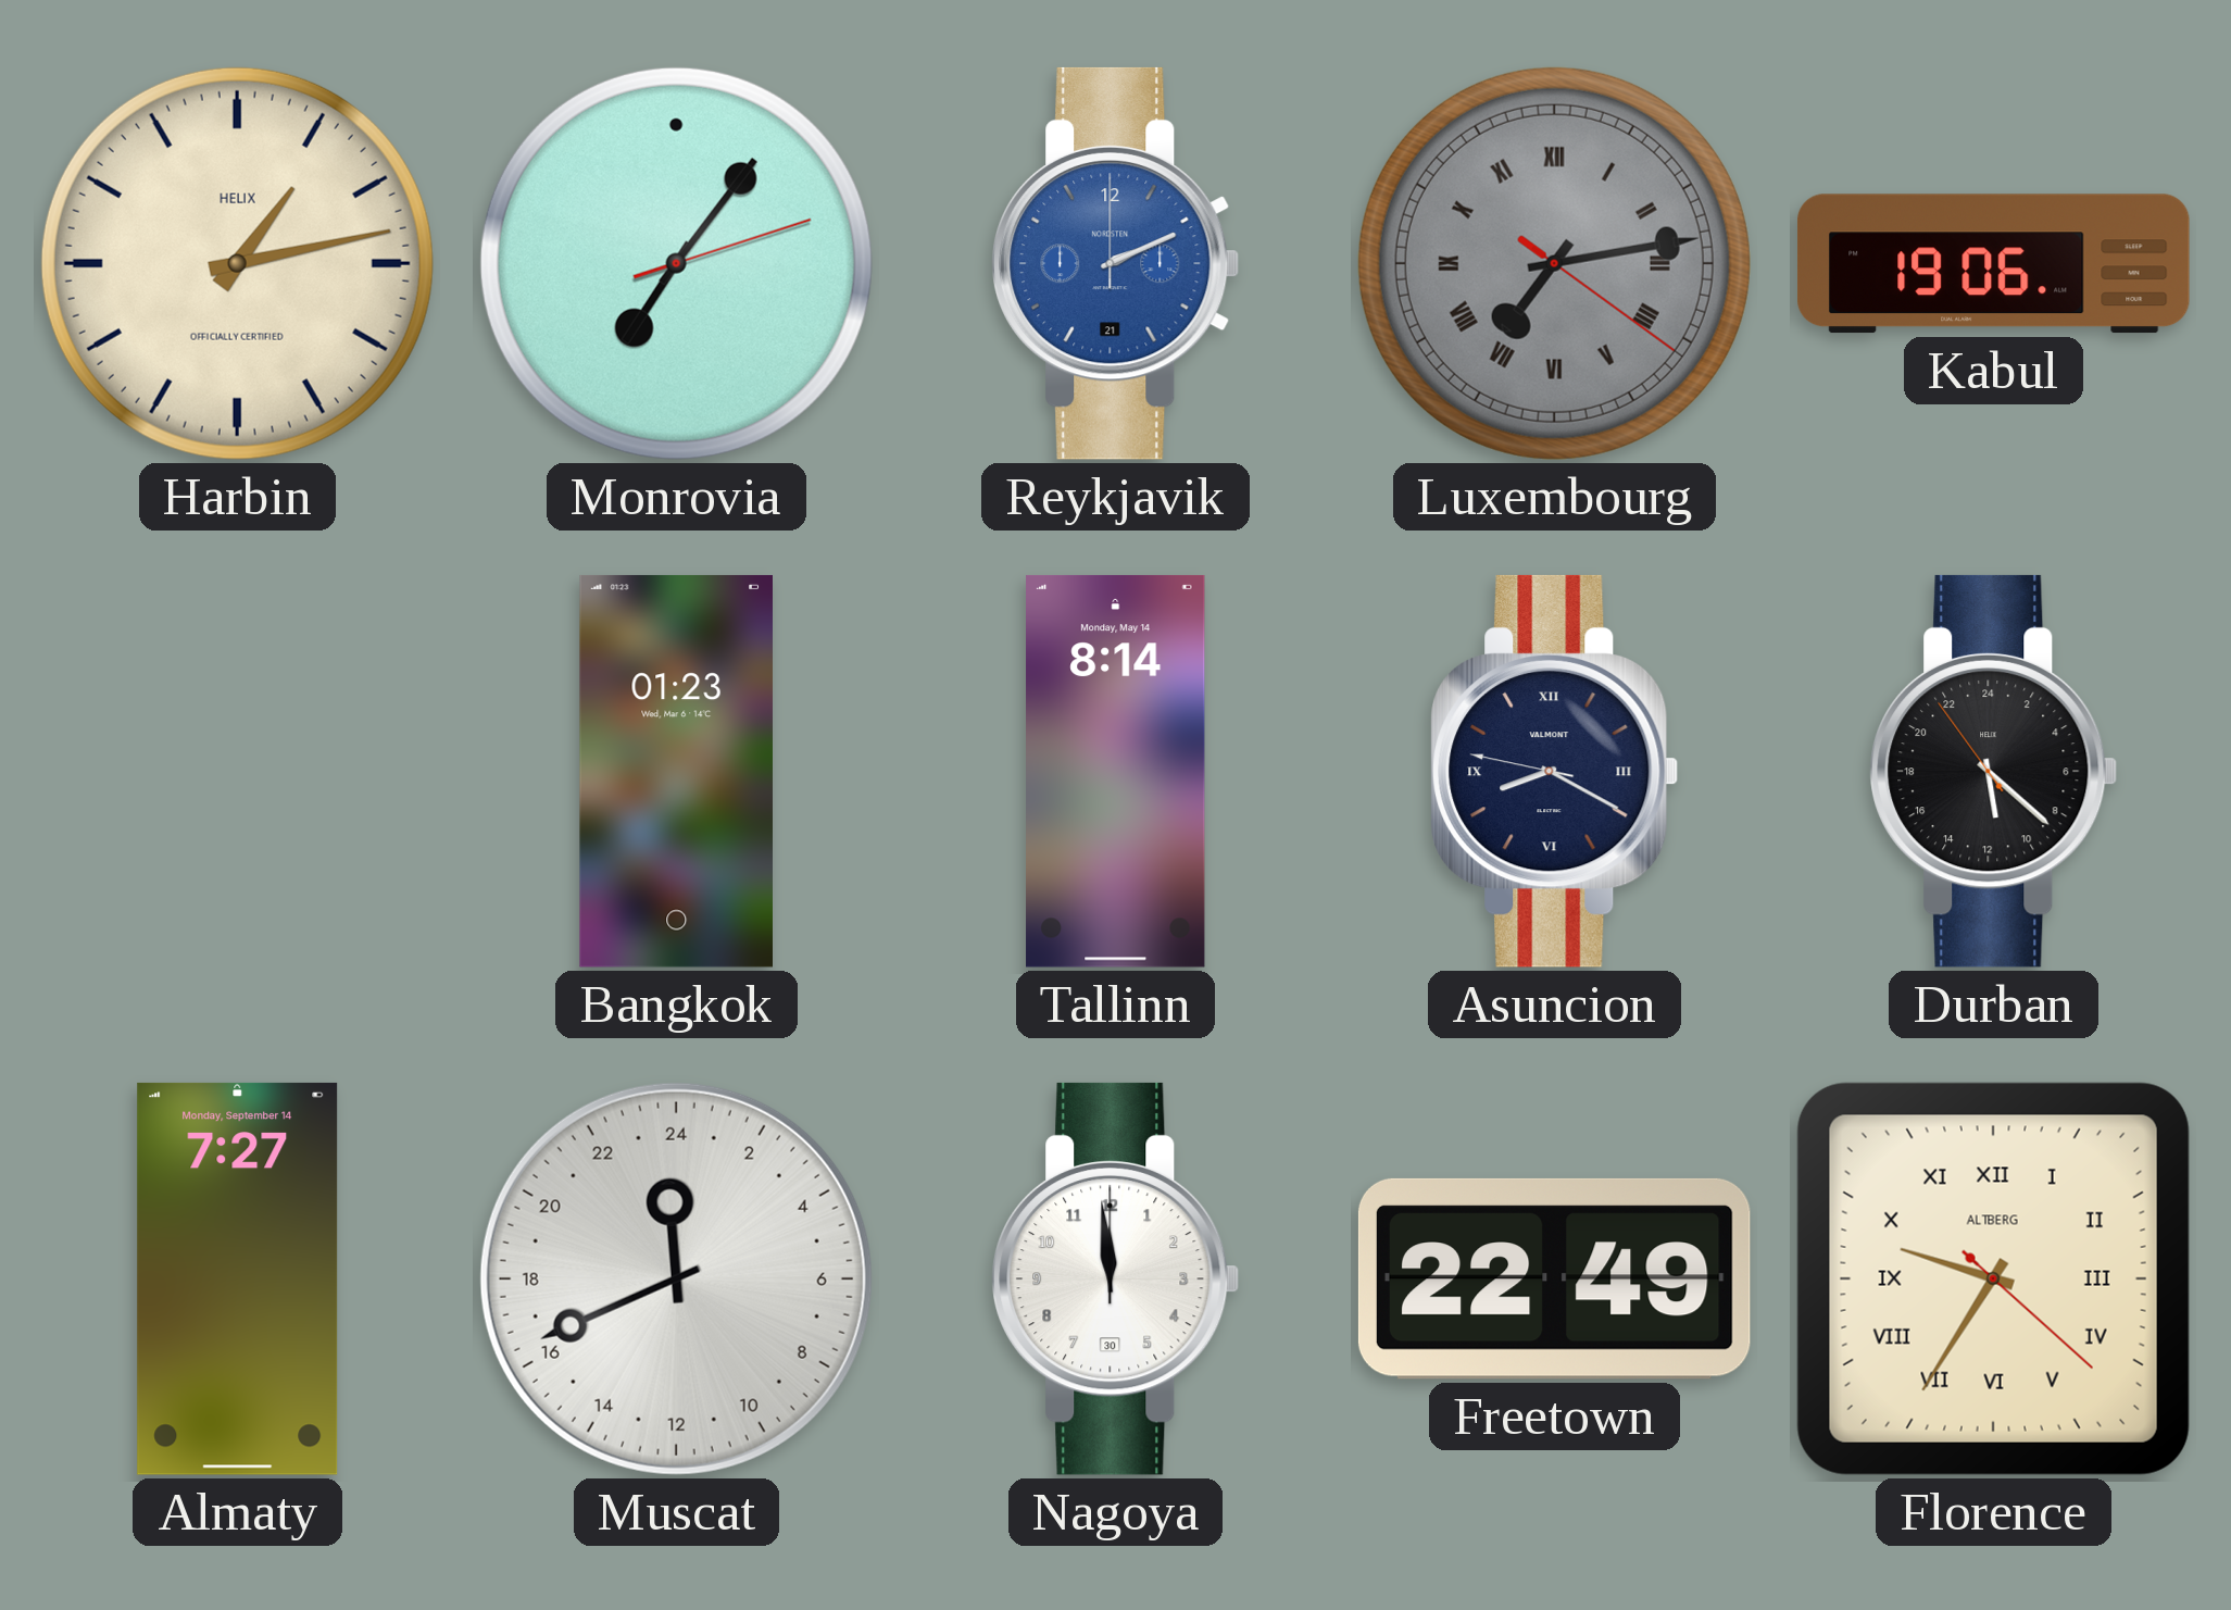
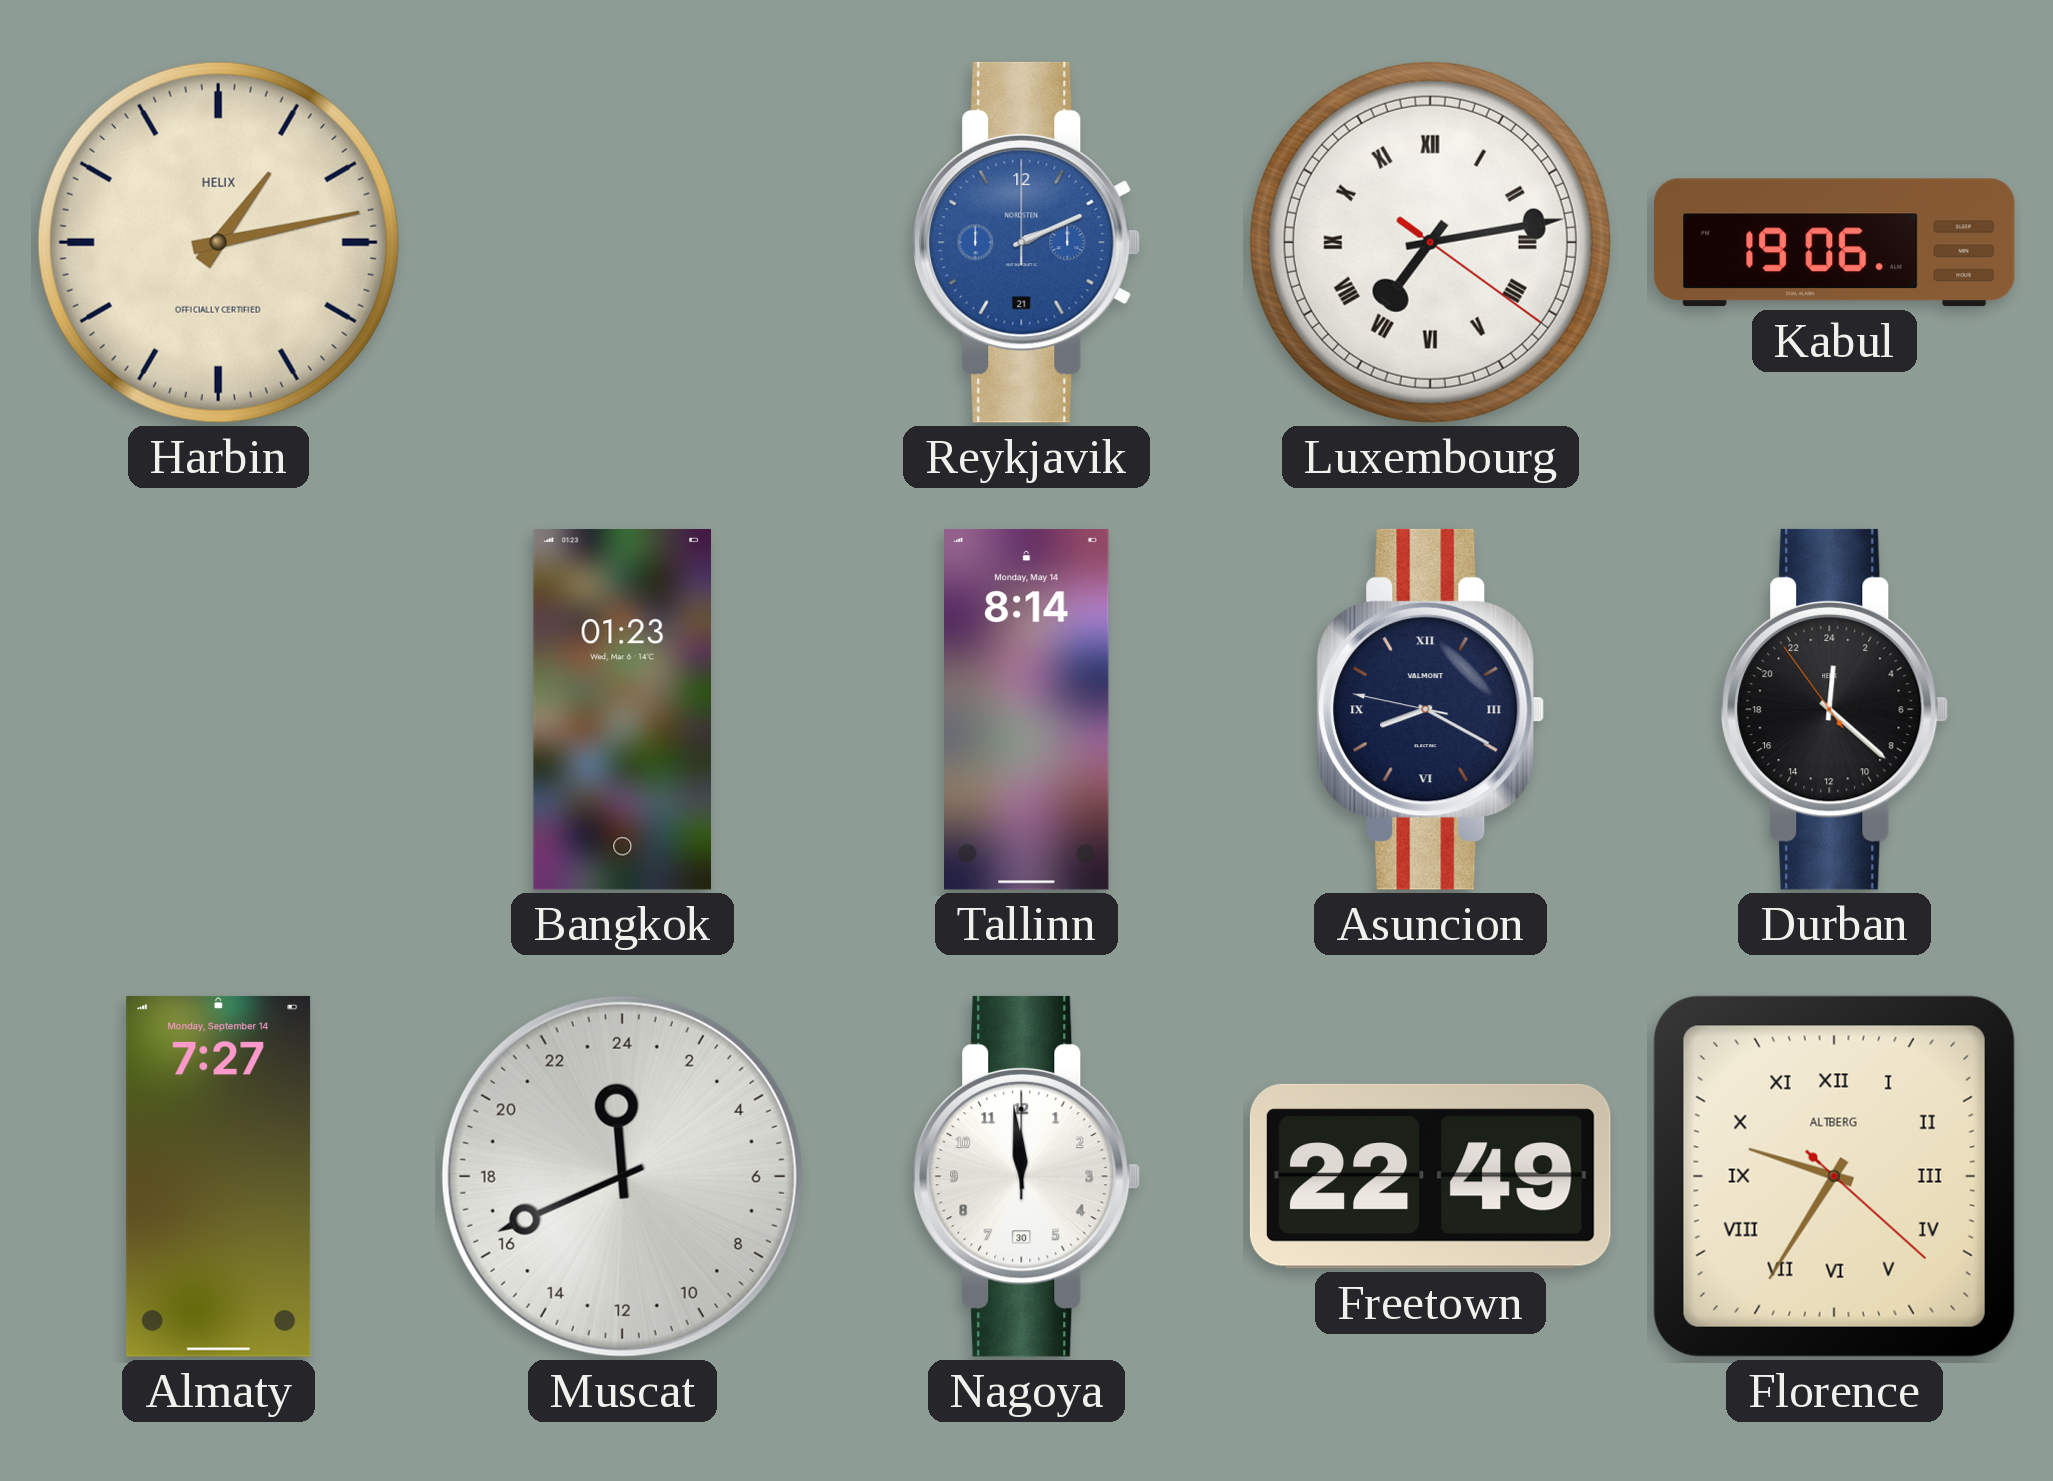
Monrovia: 7:06 -> none (676, 263)
Luxembourg dial: grey -> white (1430, 242)
Durban: 11:21 -> 0:21 (1835, 709)
